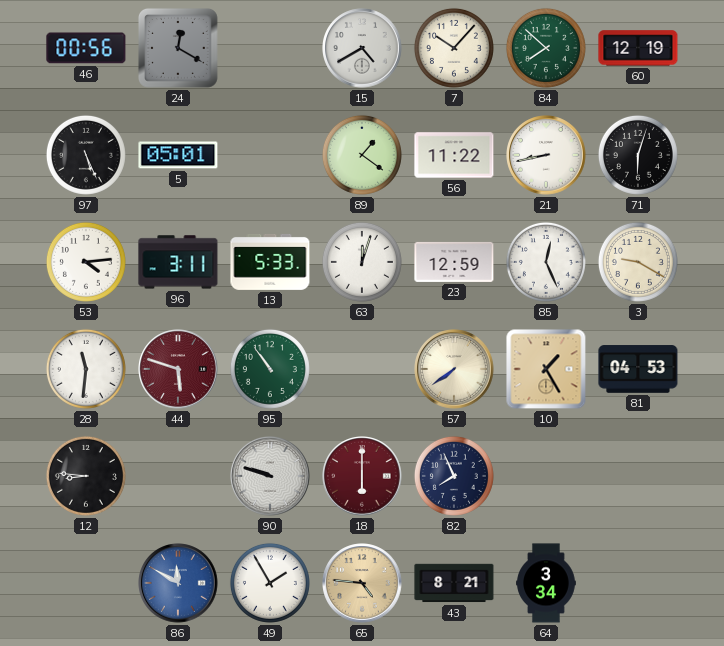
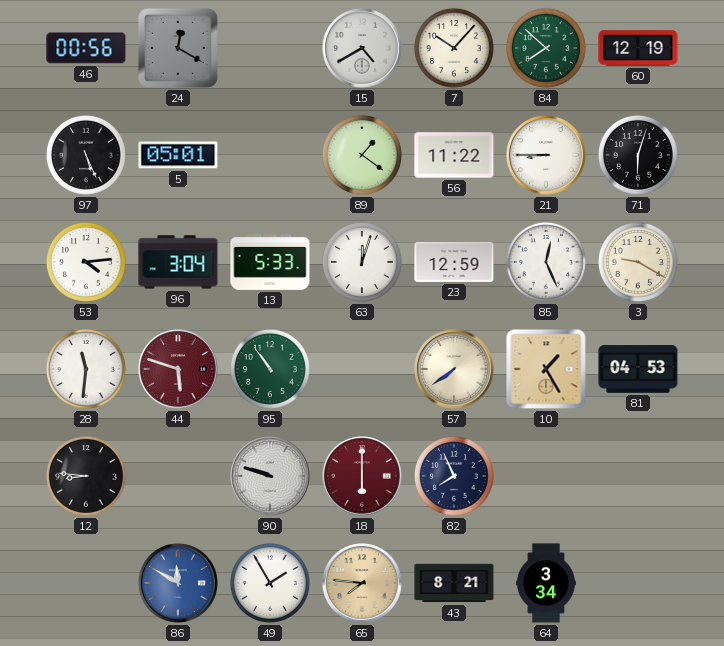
21: 8:43 -> 8:45 (546, 155)
96: 3:11 -> 3:04 (178, 262)
65: 4:46 -> 7:46 (362, 583)
